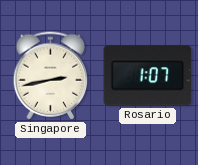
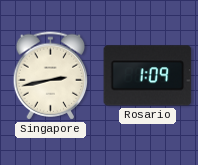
Rosario: 1:07 -> 1:09 (148, 76)
